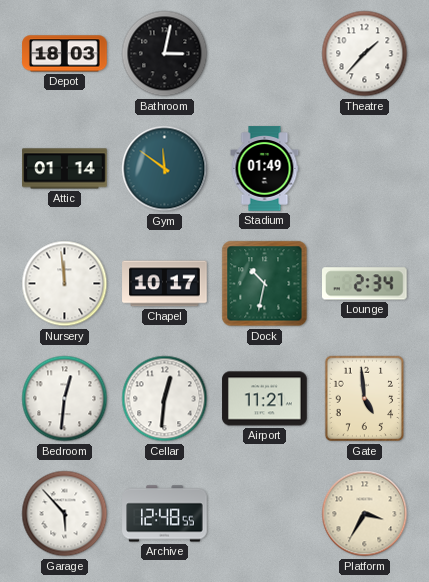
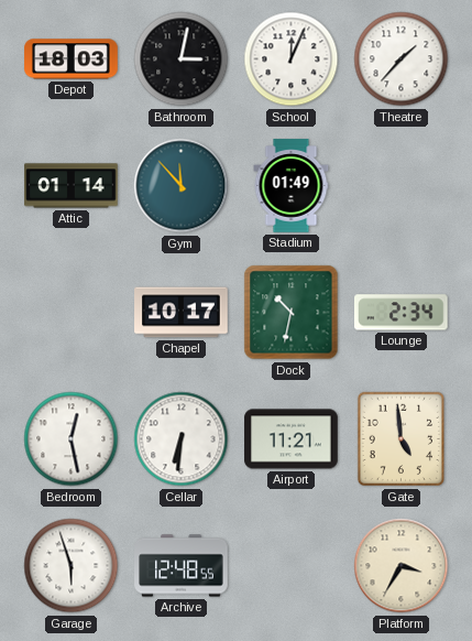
School: none -> 12:04 (292, 59)
Gym: 11:51 -> 11:53 (182, 186)
Nursery: 11:59 -> none (65, 284)
Bedroom: 12:31 -> 12:28 (72, 439)
Cellar: 12:31 -> 6:31 (182, 439)
Garage: 5:53 -> 5:57 (72, 566)
